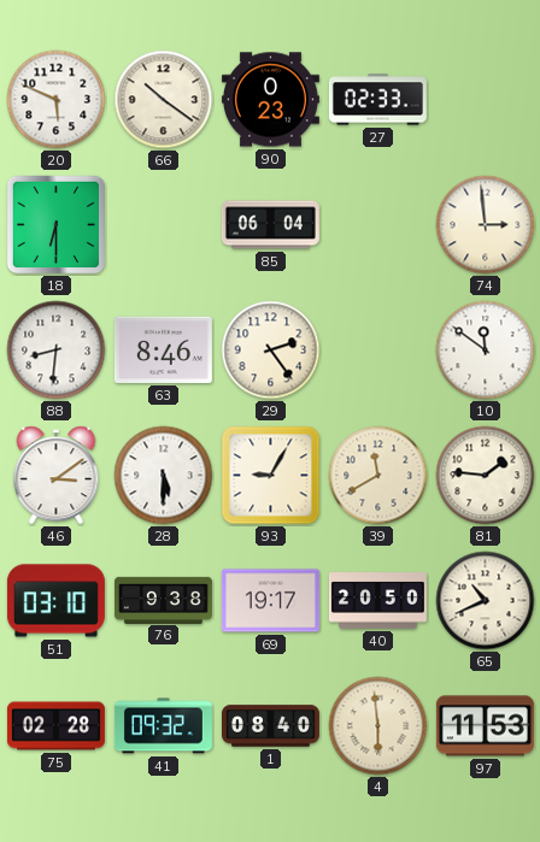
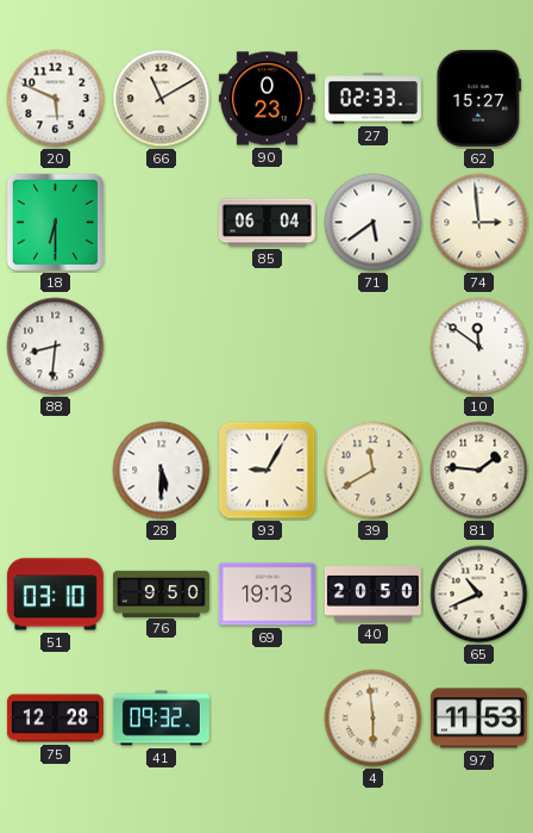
66: 10:21 -> 11:10 (162, 99)
62: none -> 15:27 (479, 98)
71: none -> 5:39 (374, 223)
63: 8:46 -> none (163, 349)
29: 2:24 -> none (271, 351)
46: 3:09 -> none (57, 476)
76: 9:38 -> 9:50 (161, 593)
69: 19:17 -> 19:13 (266, 595)
75: 02:28 -> 12:28 (55, 719)
1: 08:40 -> none (270, 726)
